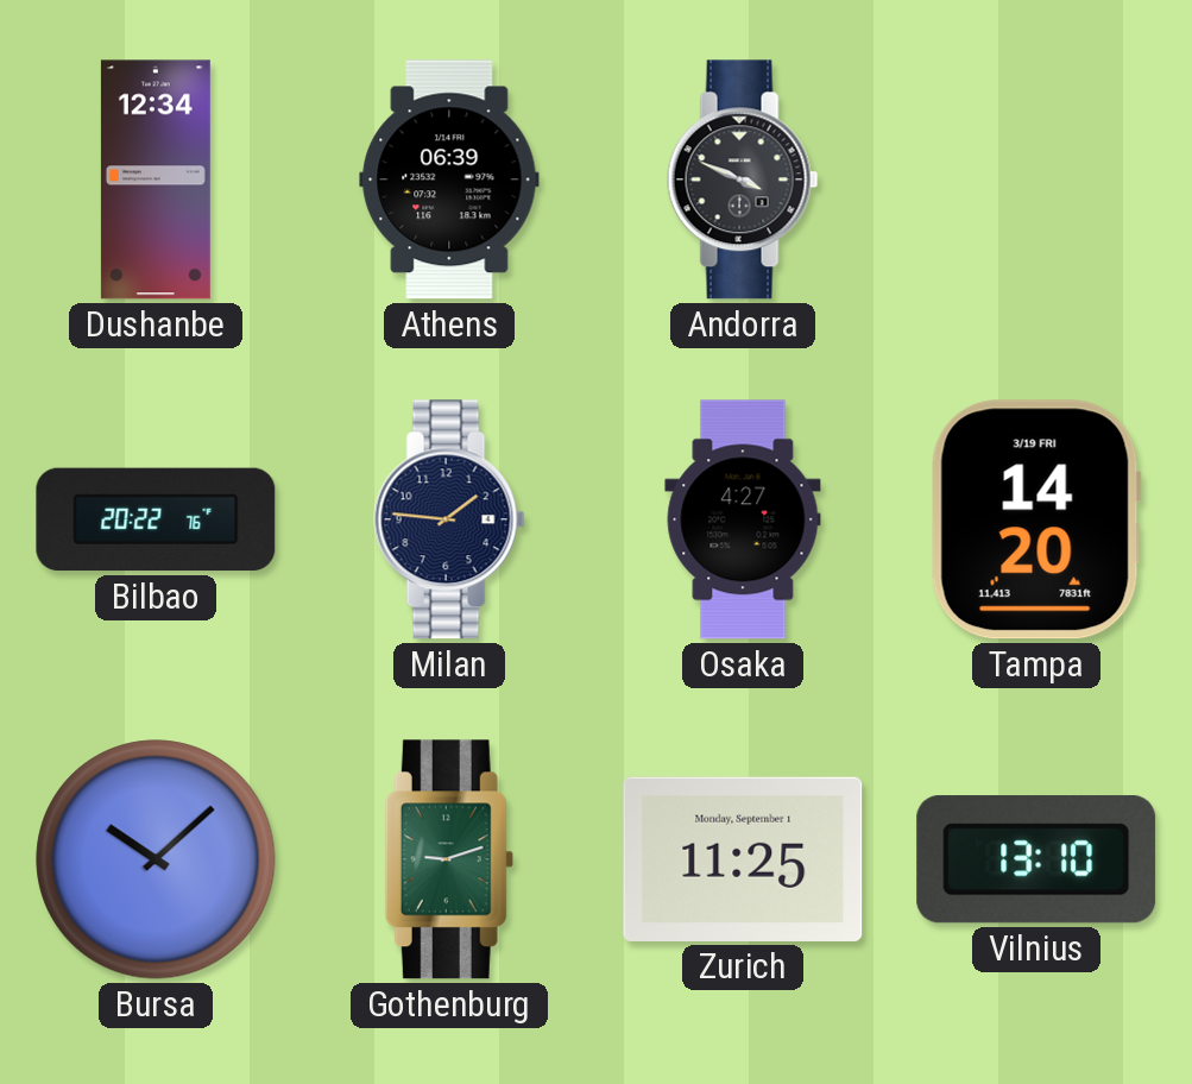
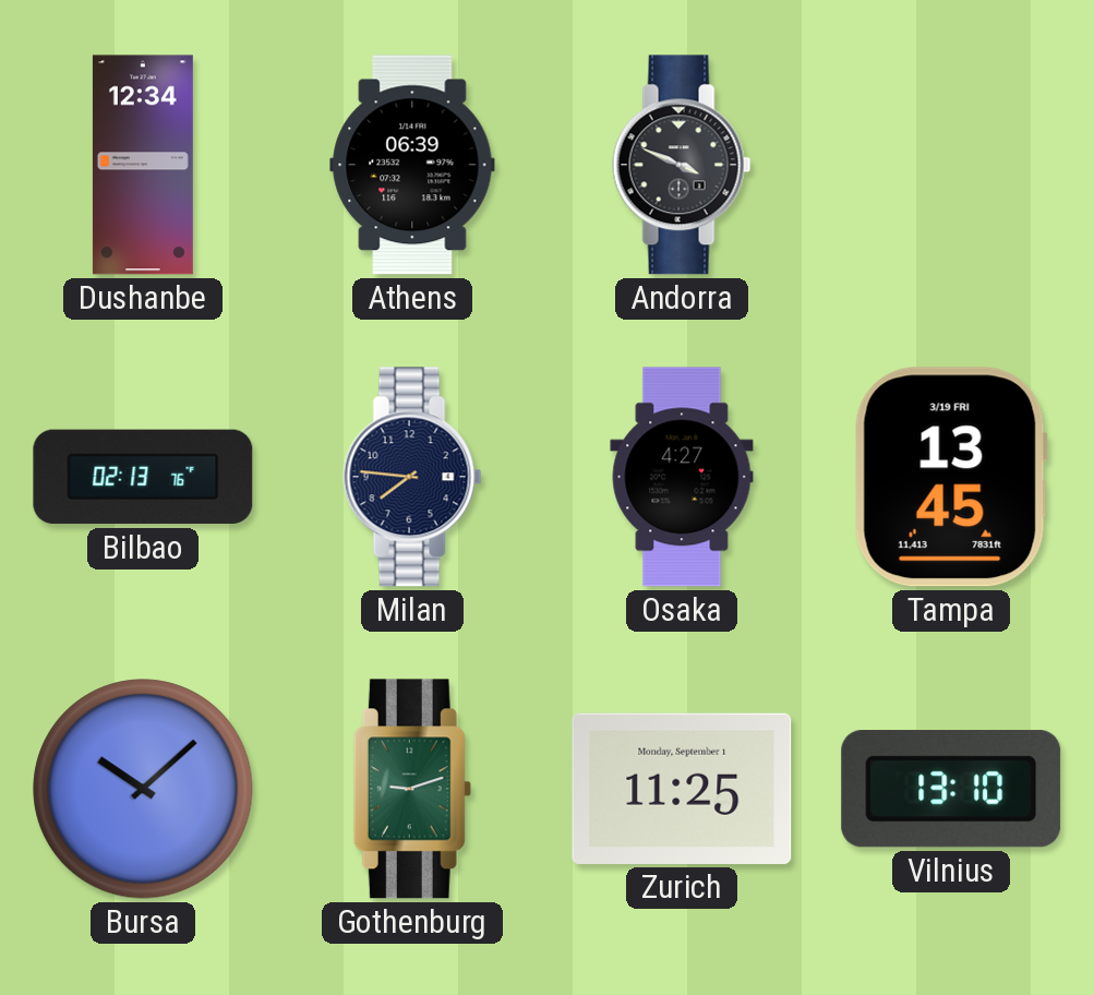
Bilbao: 20:22 -> 02:13 (143, 477)
Milan: 1:46 -> 7:46 (412, 477)
Tampa: 14:20 -> 13:45 (951, 477)
